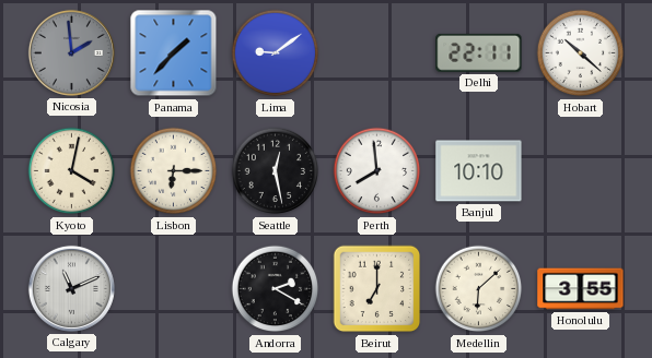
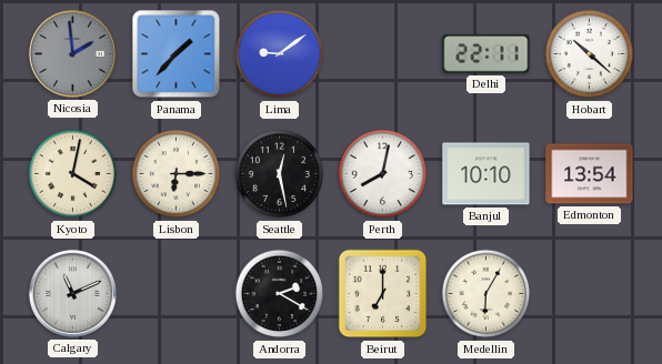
Perth: 7:59 -> 8:02 (383, 174)
Edmonton: none -> 13:54 (590, 174)
Medellin: 6:08 -> 6:05 (487, 294)
Honolulu: 3:55 -> none (581, 289)
